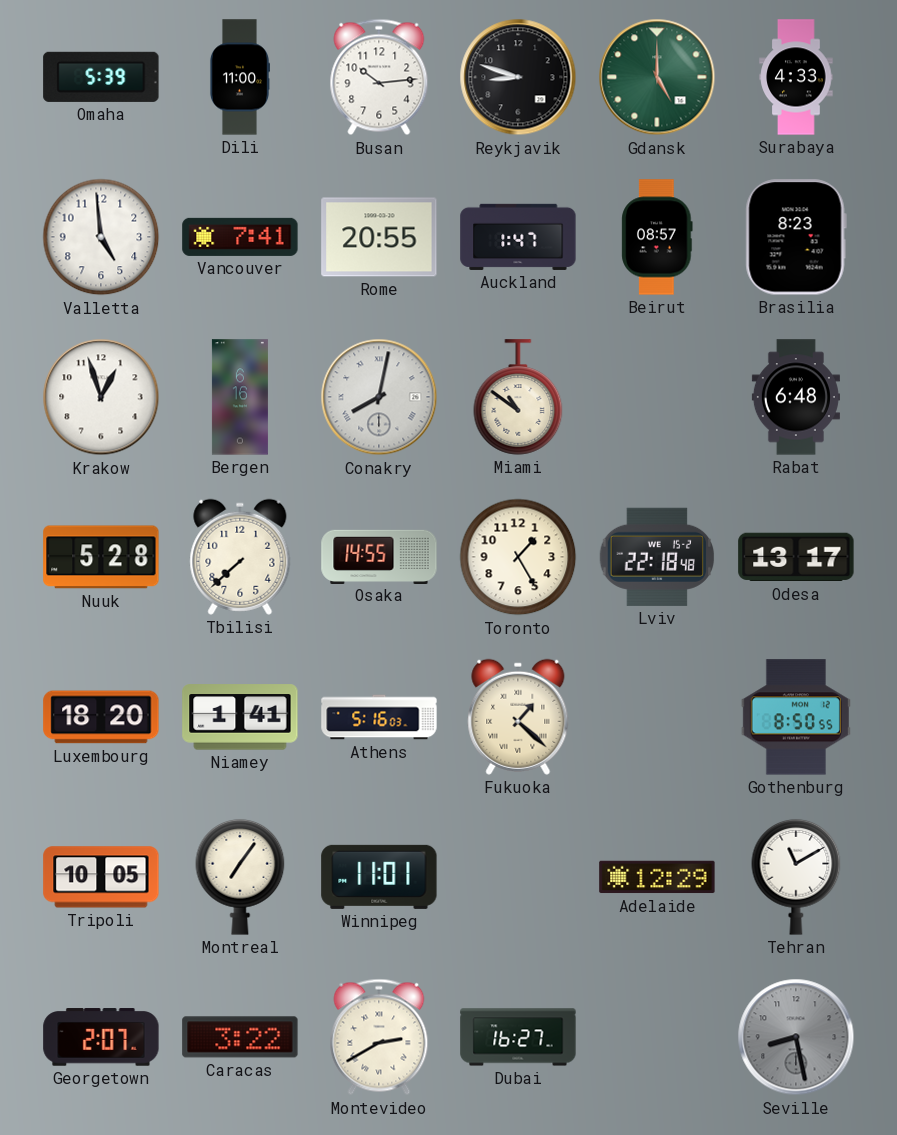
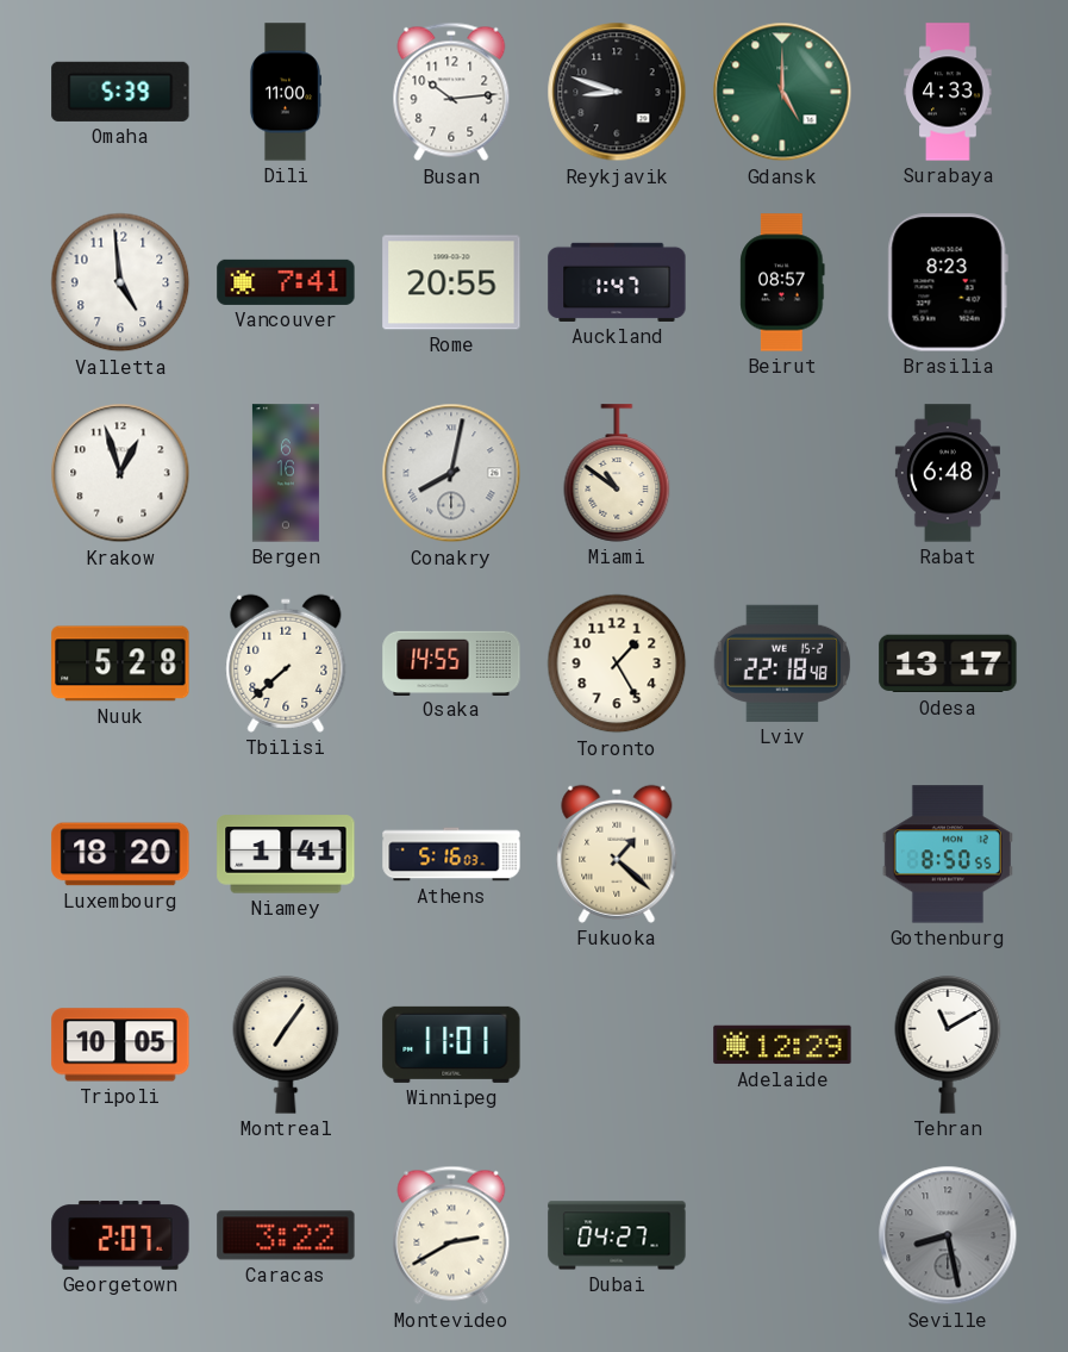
Dubai: 16:27 -> 04:27 (617, 1235)
